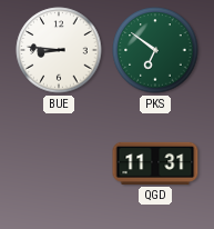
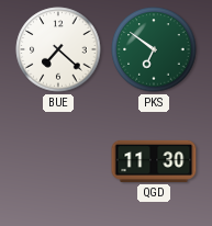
BUE: 8:46 -> 7:22 (58, 49)
QGD: 11:31 -> 11:30 (154, 161)
